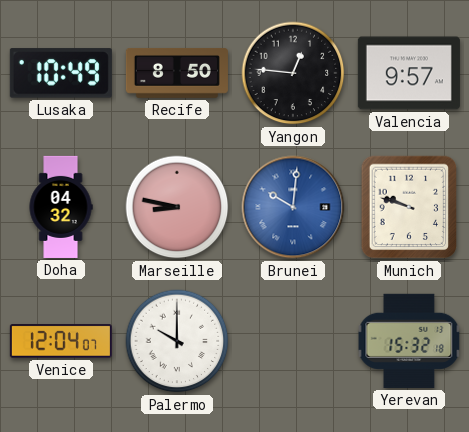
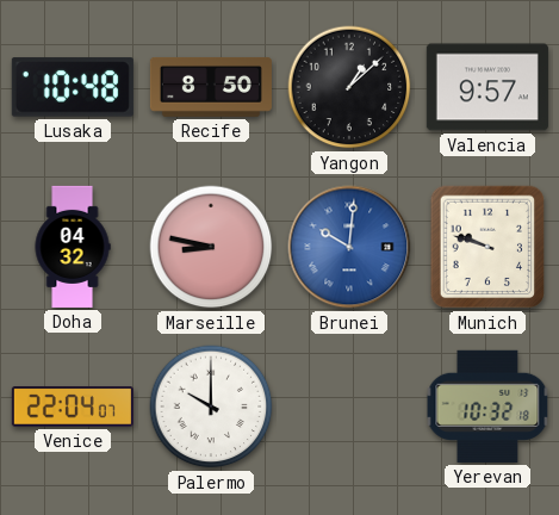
Lusaka: 10:49 -> 10:48 (73, 87)
Yangon: 12:46 -> 1:08 (349, 87)
Venice: 12:04 -> 22:04 (73, 408)
Yerevan: 15:32 -> 10:32 (487, 407)
